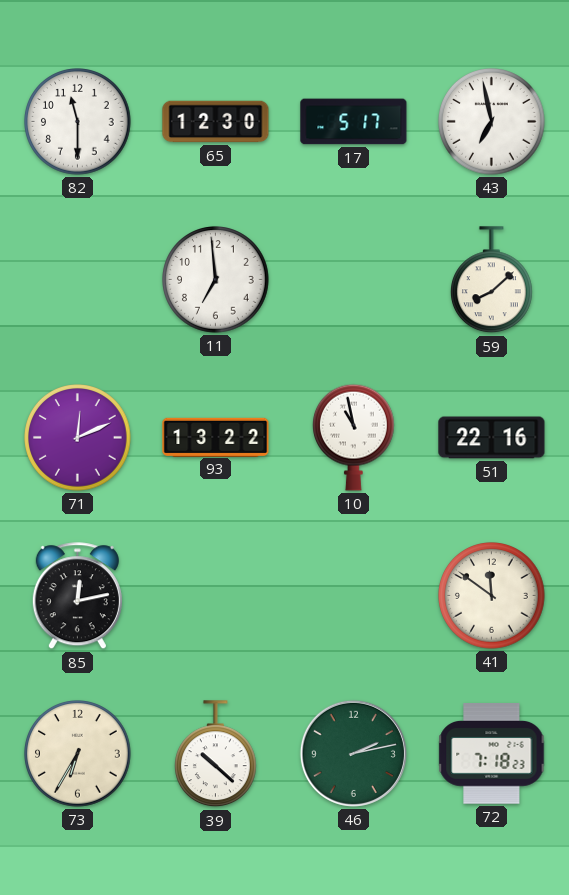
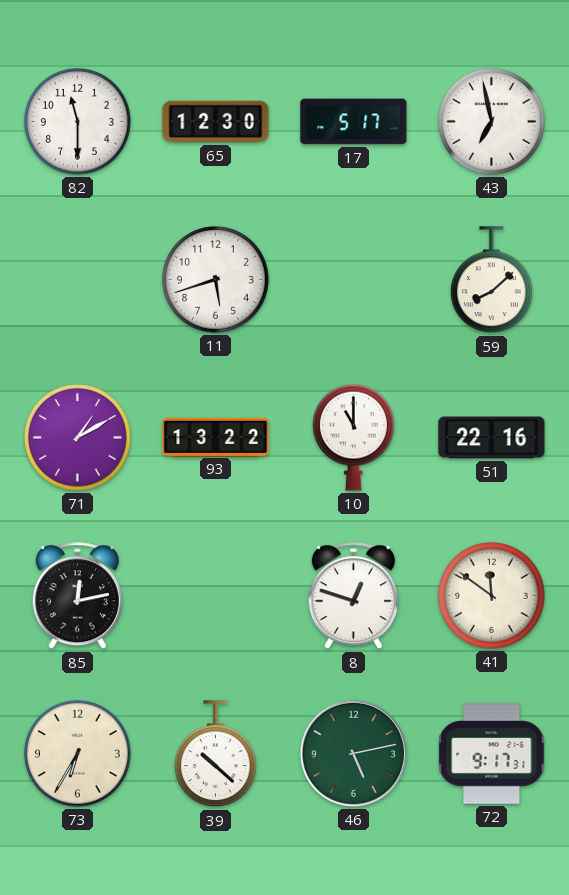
11: 6:59 -> 5:42 (216, 280)
71: 12:11 -> 1:10 (78, 438)
10: 10:58 -> 11:00 (354, 437)
8: none -> 12:48 (353, 596)
46: 2:13 -> 5:13 (353, 753)
72: 7:18 -> 9:17 (492, 754)
